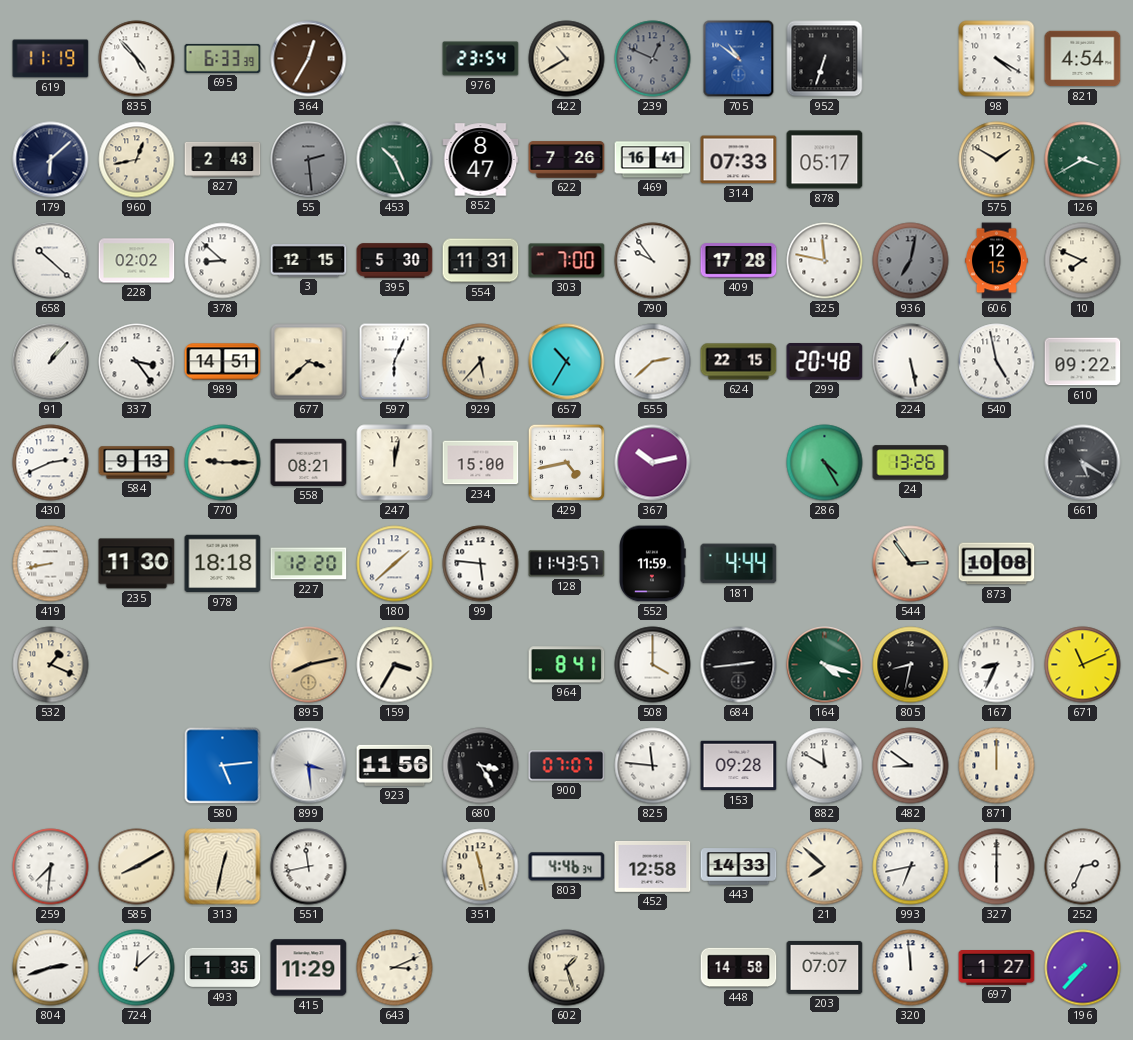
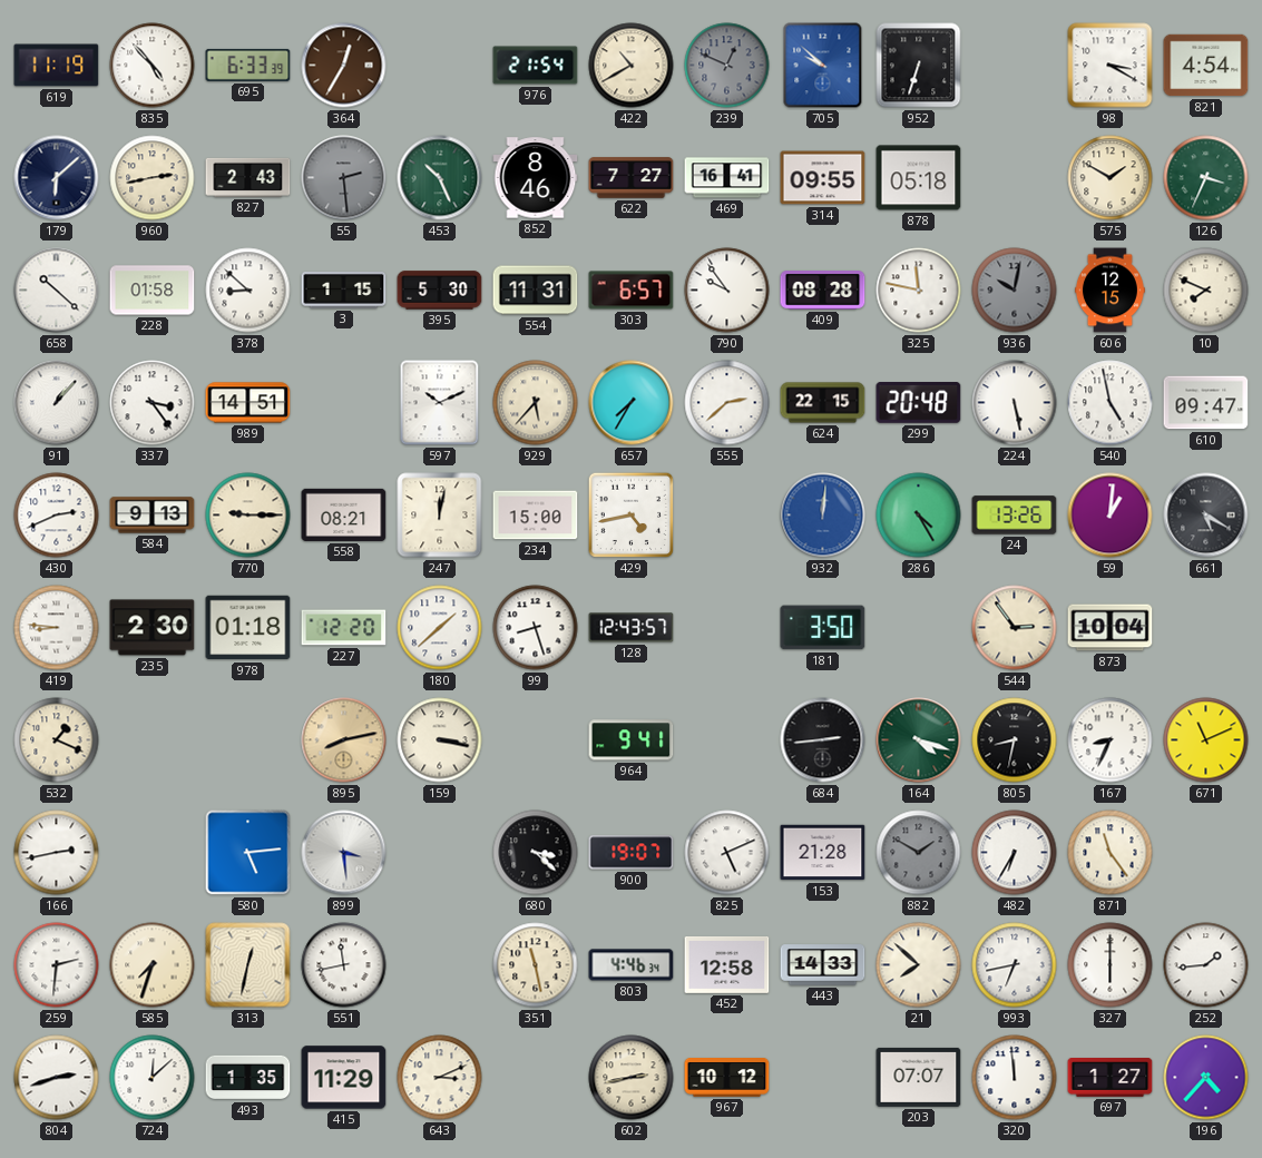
976: 23:54 -> 21:54 (536, 66)
705: 10:51 -> 9:52 (823, 66)
98: 4:20 -> 3:20 (1111, 66)
960: 12:43 -> 2:43 (153, 178)
852: 8:47 -> 8:46 (536, 178)
622: 7:26 -> 7:27 (632, 178)
314: 07:33 -> 09:55 (823, 178)
878: 05:17 -> 05:18 (919, 178)
126: 3:40 -> 3:34 (1206, 178)
228: 02:02 -> 01:58 (153, 291)
3: 12:15 -> 1:15 (344, 291)
303: 7:00 -> 6:57 (632, 291)
409: 17:28 -> 08:28 (823, 291)
936: 7:02 -> 10:02 (1015, 291)
677: 3:38 -> none (309, 362)
597: 6:04 -> 10:11 (440, 403)
657: 10:35 -> 7:35 (632, 403)
610: 09:22 -> 09:47 (1206, 403)
367: 10:13 -> none (653, 463)
932: none -> 12:01 (823, 516)
59: none -> 1:01 (1111, 516)
419: 8:43 -> 8:46 (57, 628)
235: 11:30 -> 2:30 (153, 628)
978: 18:18 -> 01:18 (248, 628)
99: 5:46 -> 8:27 (536, 628)
128: 11:43 -> 12:43 (632, 628)
552: 11:59 -> none (653, 564)
181: 4:44 -> 3:50 (823, 628)
873: 10:08 -> 10:04 (1111, 628)
159: 3:35 -> 3:17 (440, 740)
964: 8:41 -> 9:41 (632, 740)
508: 4:00 -> none (653, 665)
166: none -> 2:43 (57, 853)
923: 11:56 -> none (395, 765)
680: 3:25 -> 3:22 (536, 853)
900: 07:07 -> 19:07 (632, 853)
825: 11:46 -> 5:11 (727, 853)
153: 09:28 -> 21:28 (823, 853)
882: 11:50 -> 1:50 (919, 853)
882 dial: white -> grey (919, 853)
482: 8:51 -> 6:35 (1015, 853)
871: 12:00 -> 11:24 (1111, 853)
259: 7:31 -> 2:31 (57, 965)
585: 8:10 -> 7:33 (153, 965)
252: 2:34 -> 1:44 (1206, 965)
602: 1:27 -> 2:43 (632, 1078)
967: none -> 10:12 (727, 1078)
448: 14:58 -> none (739, 968)
196: 7:37 -> 4:37 (1206, 1078)
